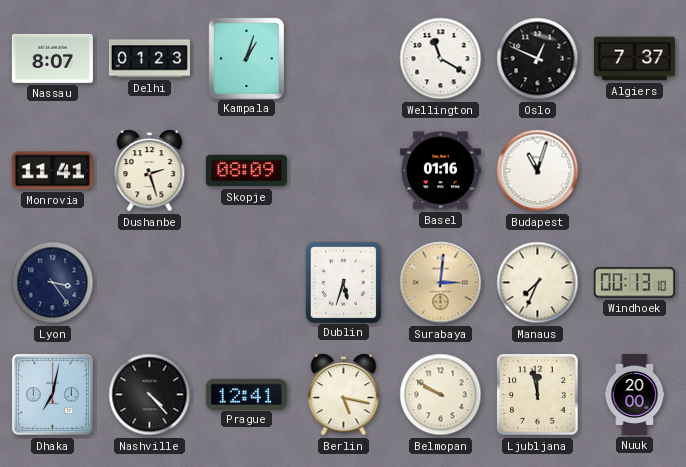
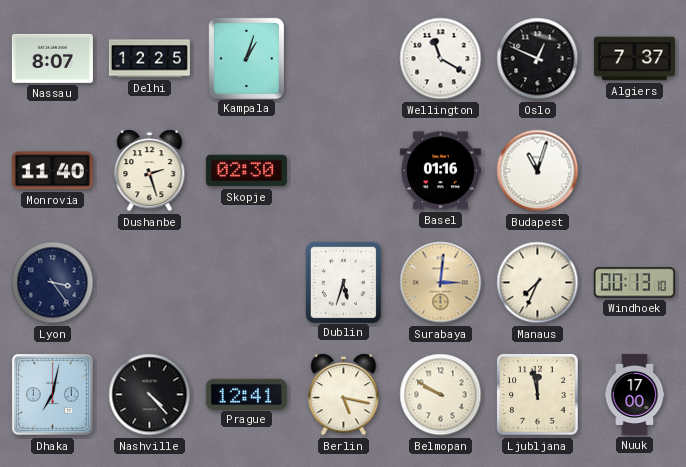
Delhi: 01:23 -> 12:25 (149, 59)
Monrovia: 11:41 -> 11:40 (52, 171)
Skopje: 08:09 -> 02:30 (246, 171)
Nuuk: 20:00 -> 17:00 (635, 394)
